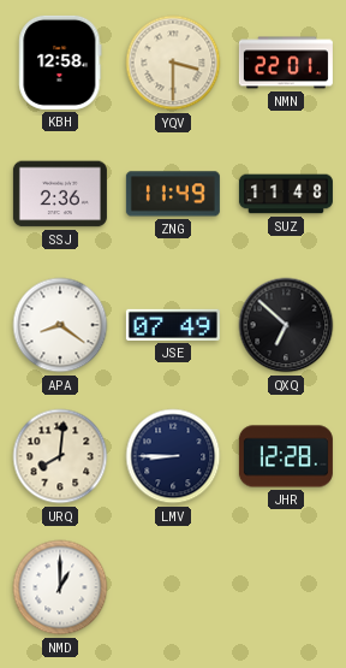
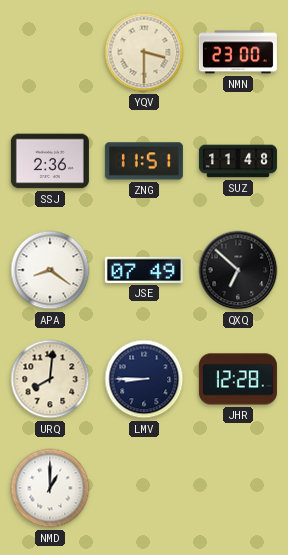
KBH: 12:58 -> none (60, 63)
NMN: 22:01 -> 23:00 (238, 52)
ZNG: 11:49 -> 11:51 (144, 161)
